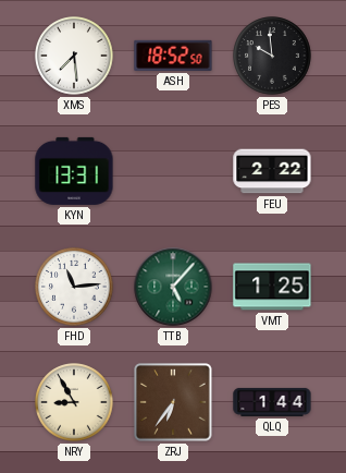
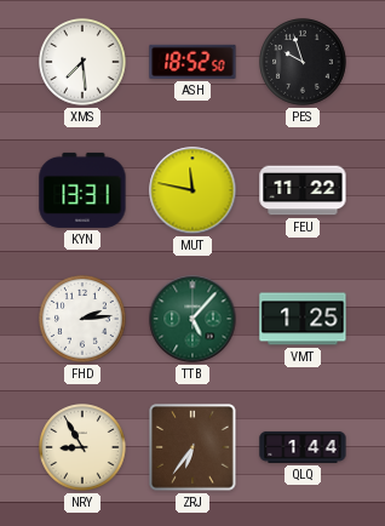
PES: 9:59 -> 9:57 (303, 62)
MUT: none -> 11:47 (192, 190)
FEU: 2:22 -> 11:22 (303, 190)
FHD: 11:14 -> 2:14 (82, 319)
